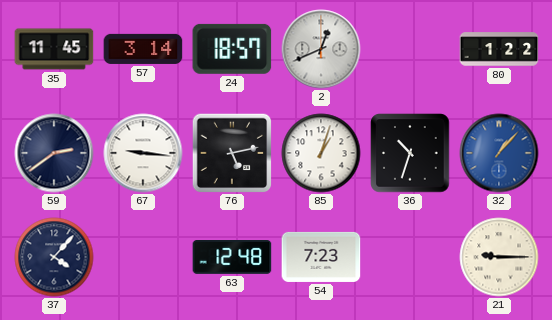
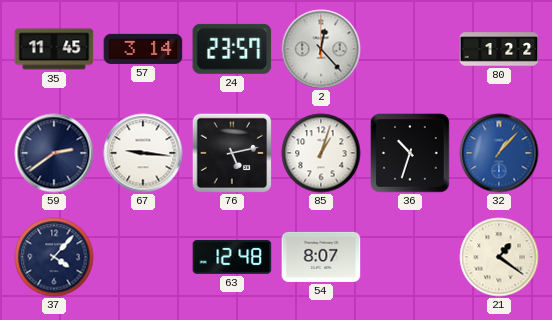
24: 18:57 -> 23:57 (232, 49)
2: 12:41 -> 12:23 (321, 49)
54: 7:23 -> 8:07 (321, 257)
21: 9:15 -> 1:21 (499, 257)
